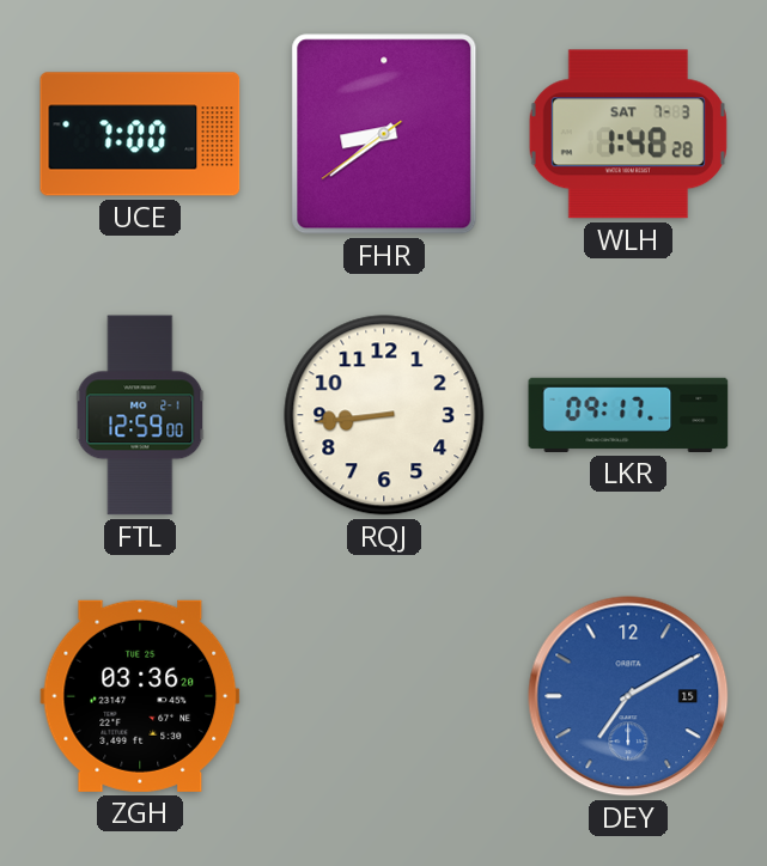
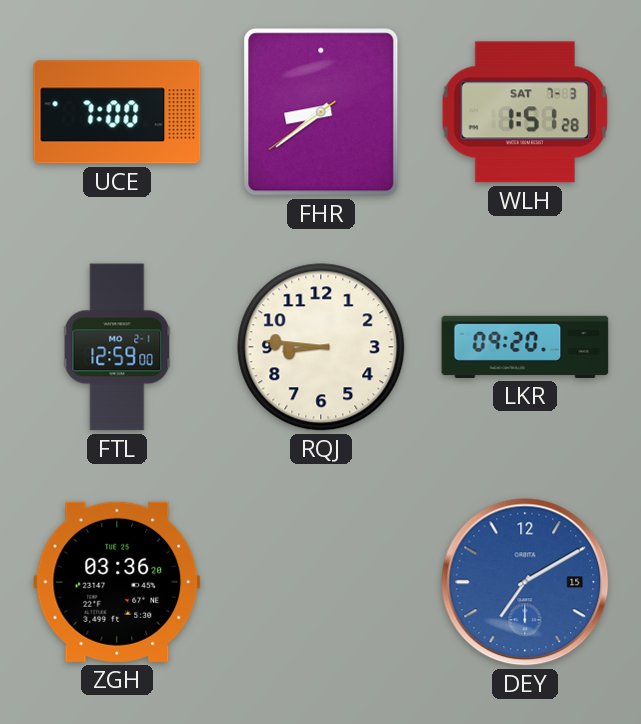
WLH: 1:48 -> 1:51 (525, 112)
RQJ: 8:44 -> 8:46 (321, 347)
LKR: 09:17 -> 09:20 (525, 347)
